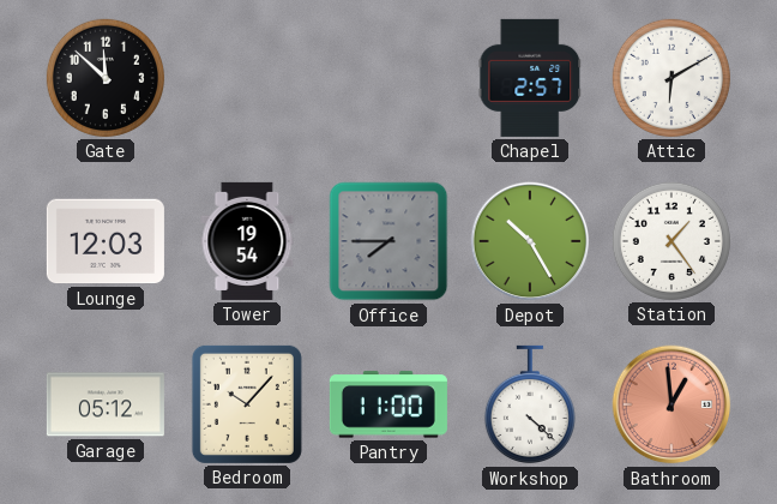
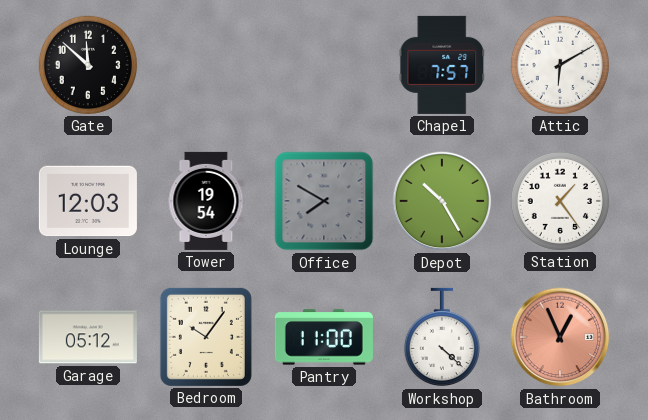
Chapel: 2:57 -> 7:57 (442, 65)
Office: 7:45 -> 7:50 (324, 201)
Bedroom: 10:07 -> 10:06 (206, 337)
Bathroom: 12:59 -> 12:56 (560, 337)
